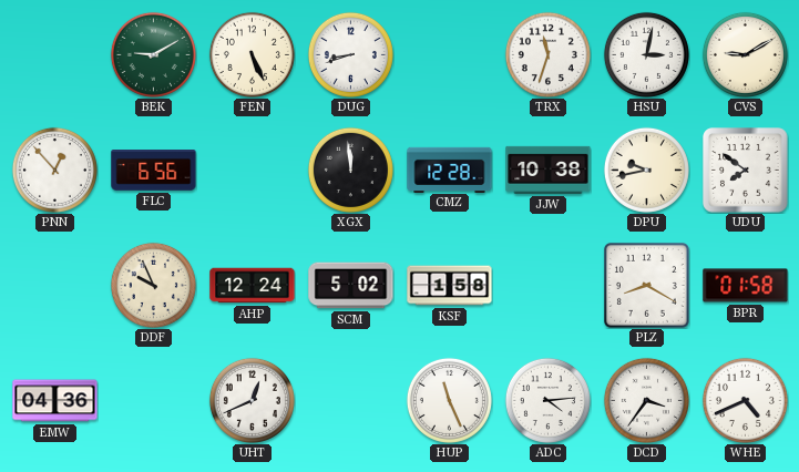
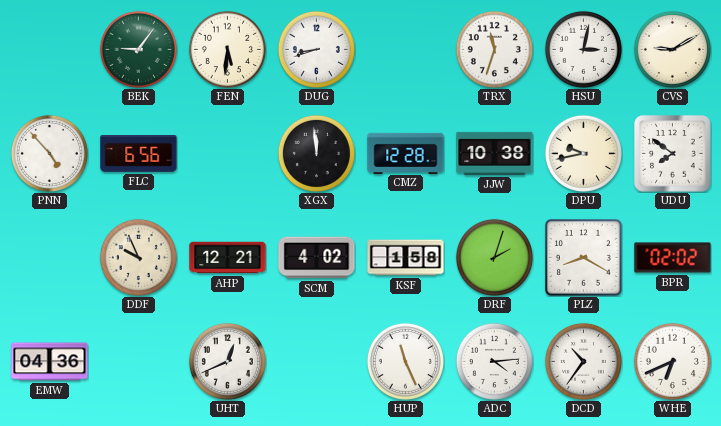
BEK: 9:10 -> 9:06 (138, 49)
FEN: 5:26 -> 5:31 (227, 49)
PNN: 12:53 -> 4:53 (49, 153)
AHP: 12:24 -> 12:21 (228, 258)
SCM: 5:02 -> 4:02 (317, 258)
DRF: none -> 2:03 (494, 257)
BPR: 01:58 -> 02:02 (673, 258)
DCD: 3:36 -> 10:36 (583, 361)
WHE: 4:41 -> 6:41 (672, 361)
